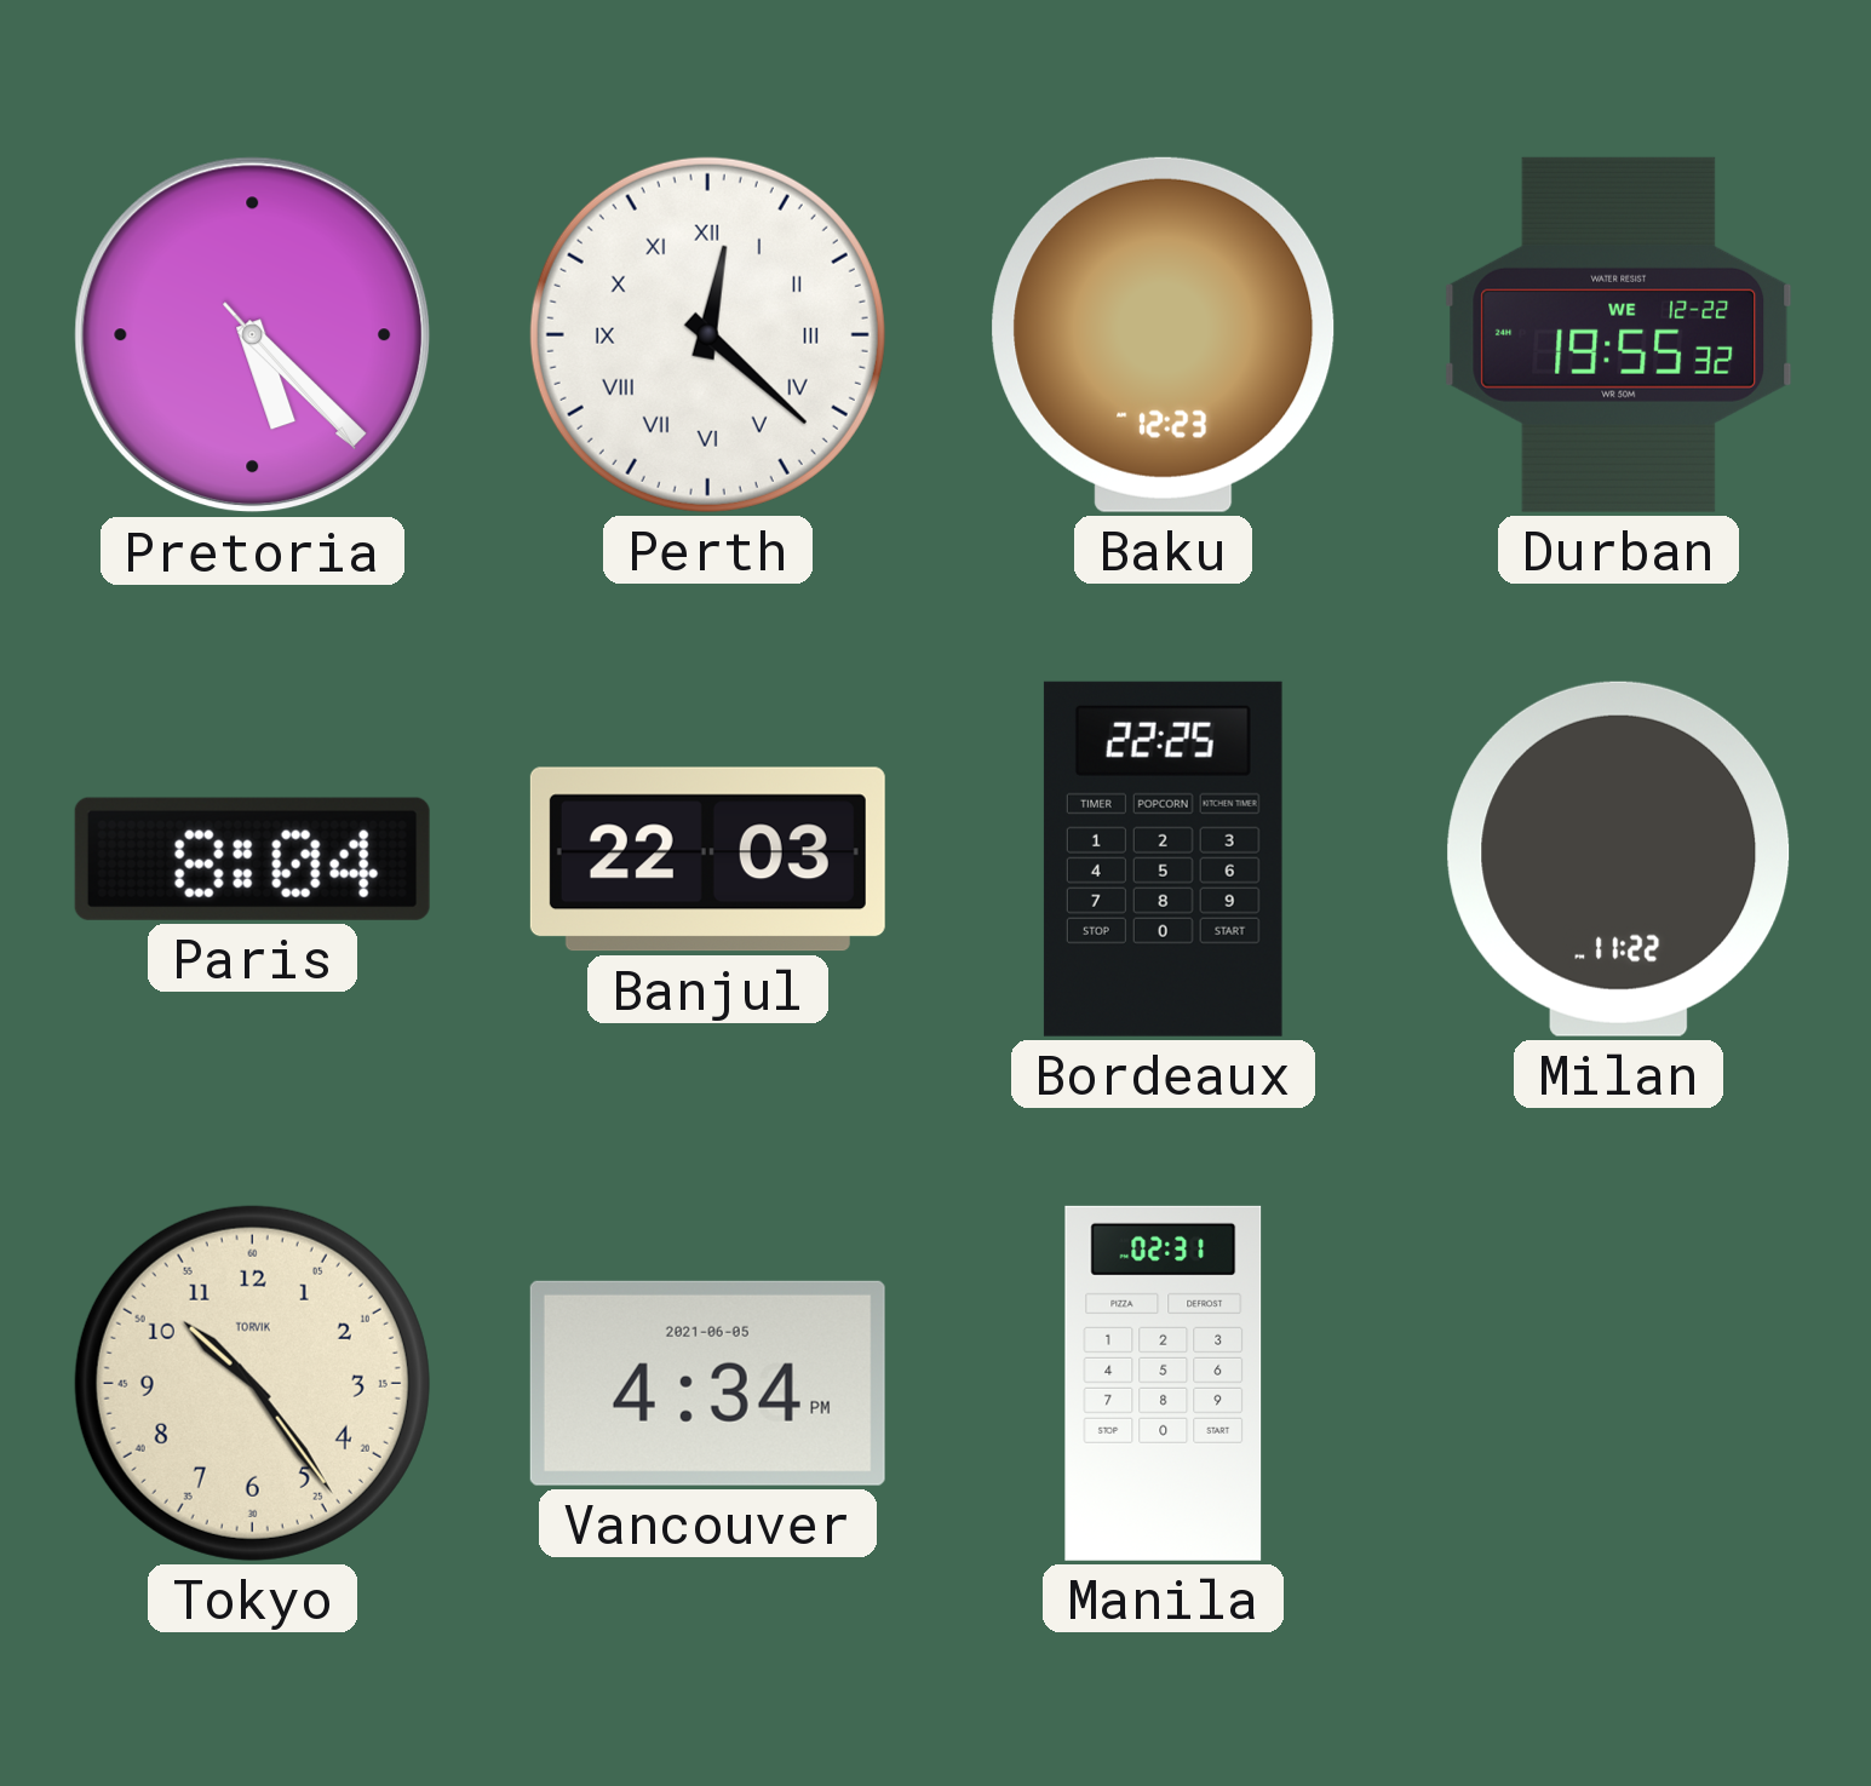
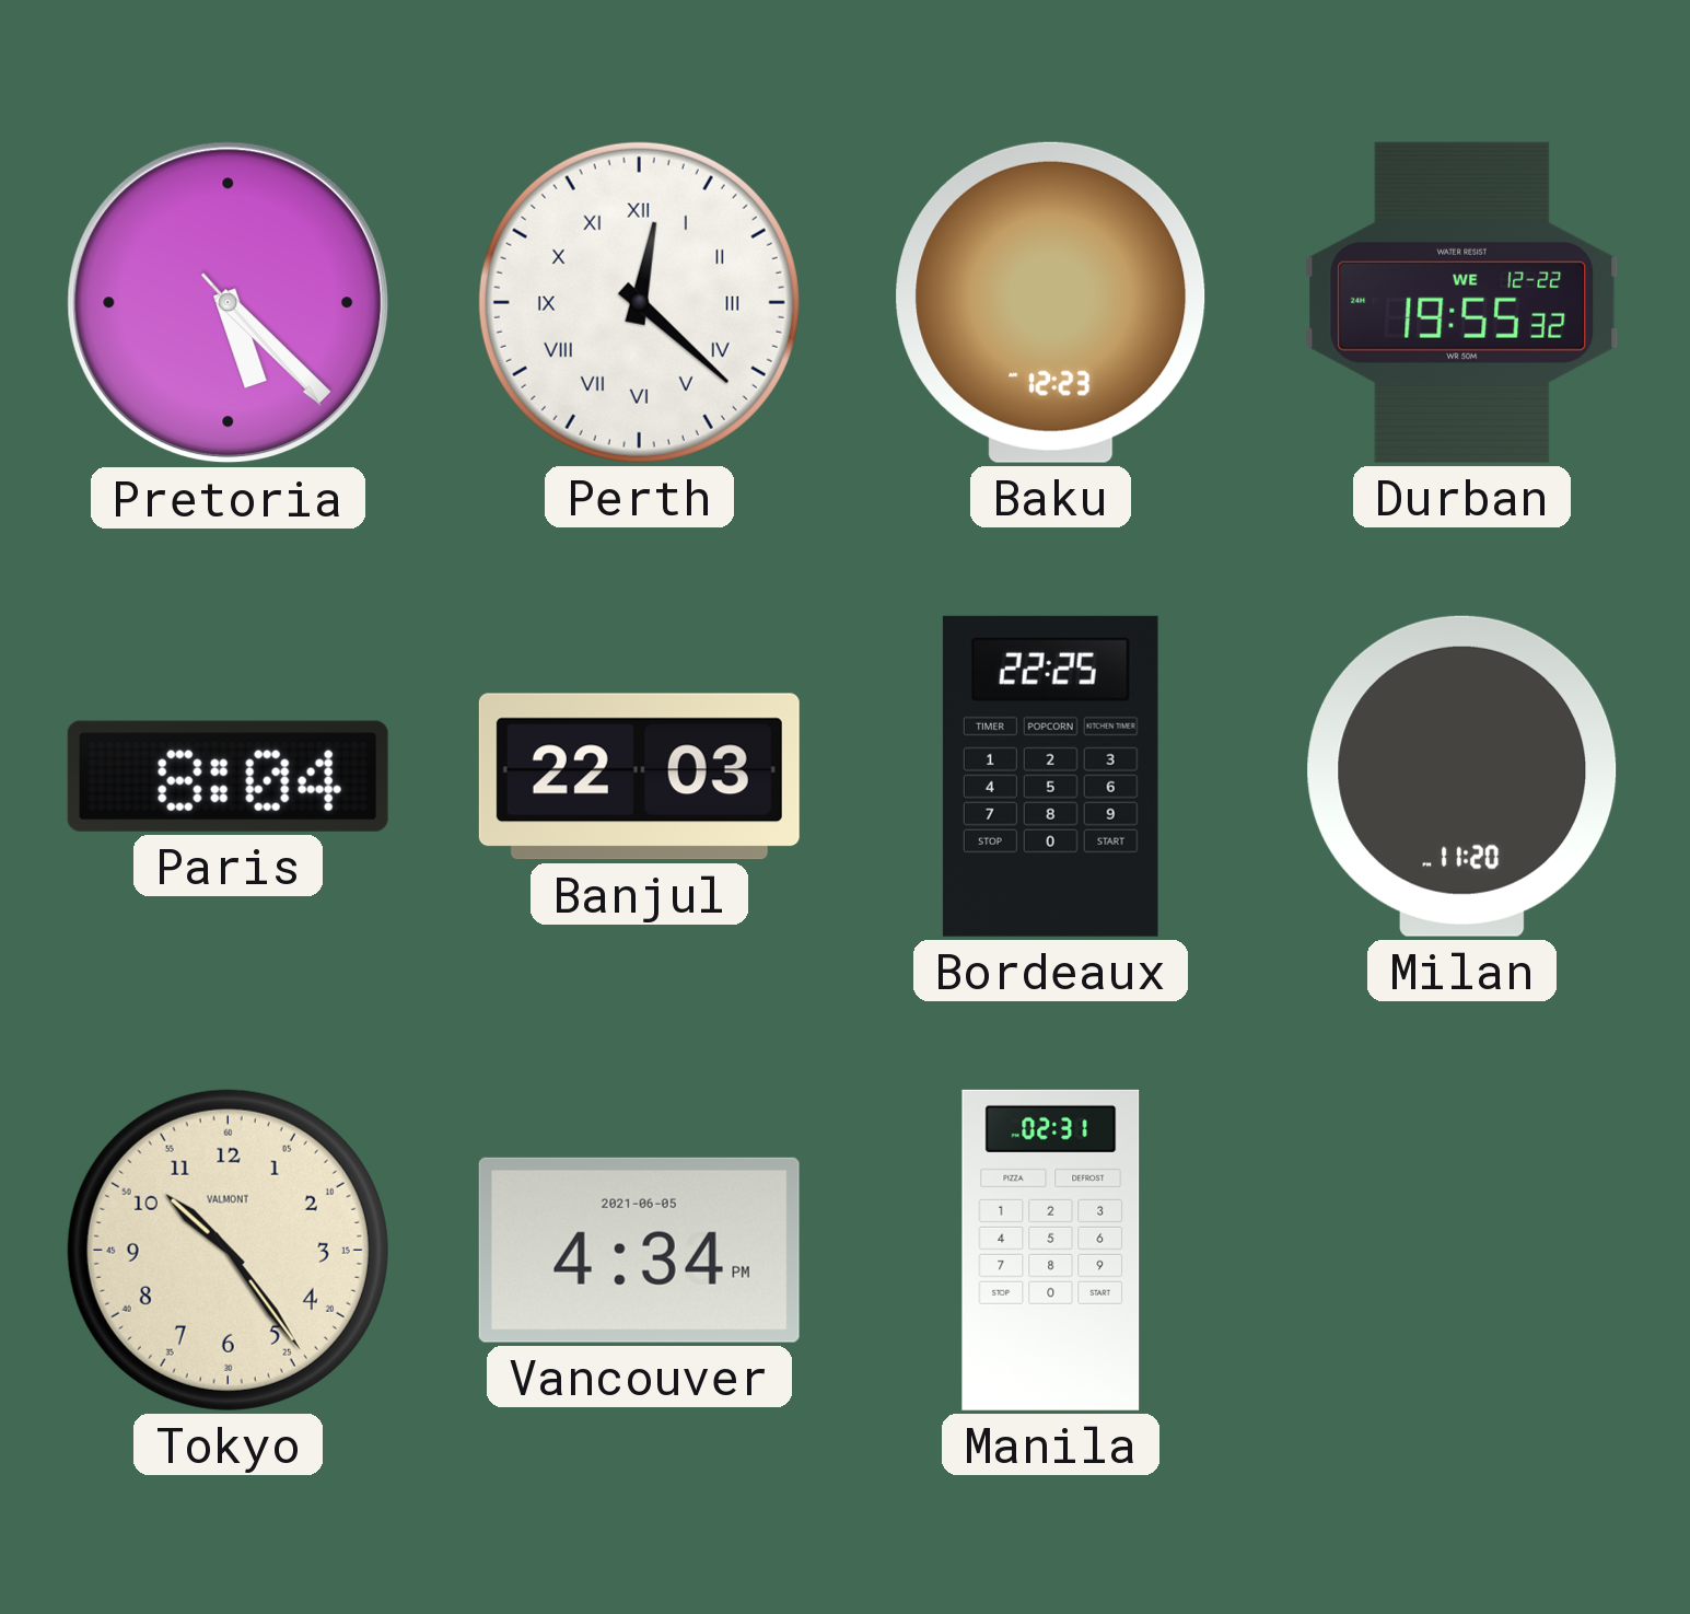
Milan: 11:22 -> 11:20 (1462, 776)
Tokyo brand: TORVIK -> VALMONT (228, 1250)
